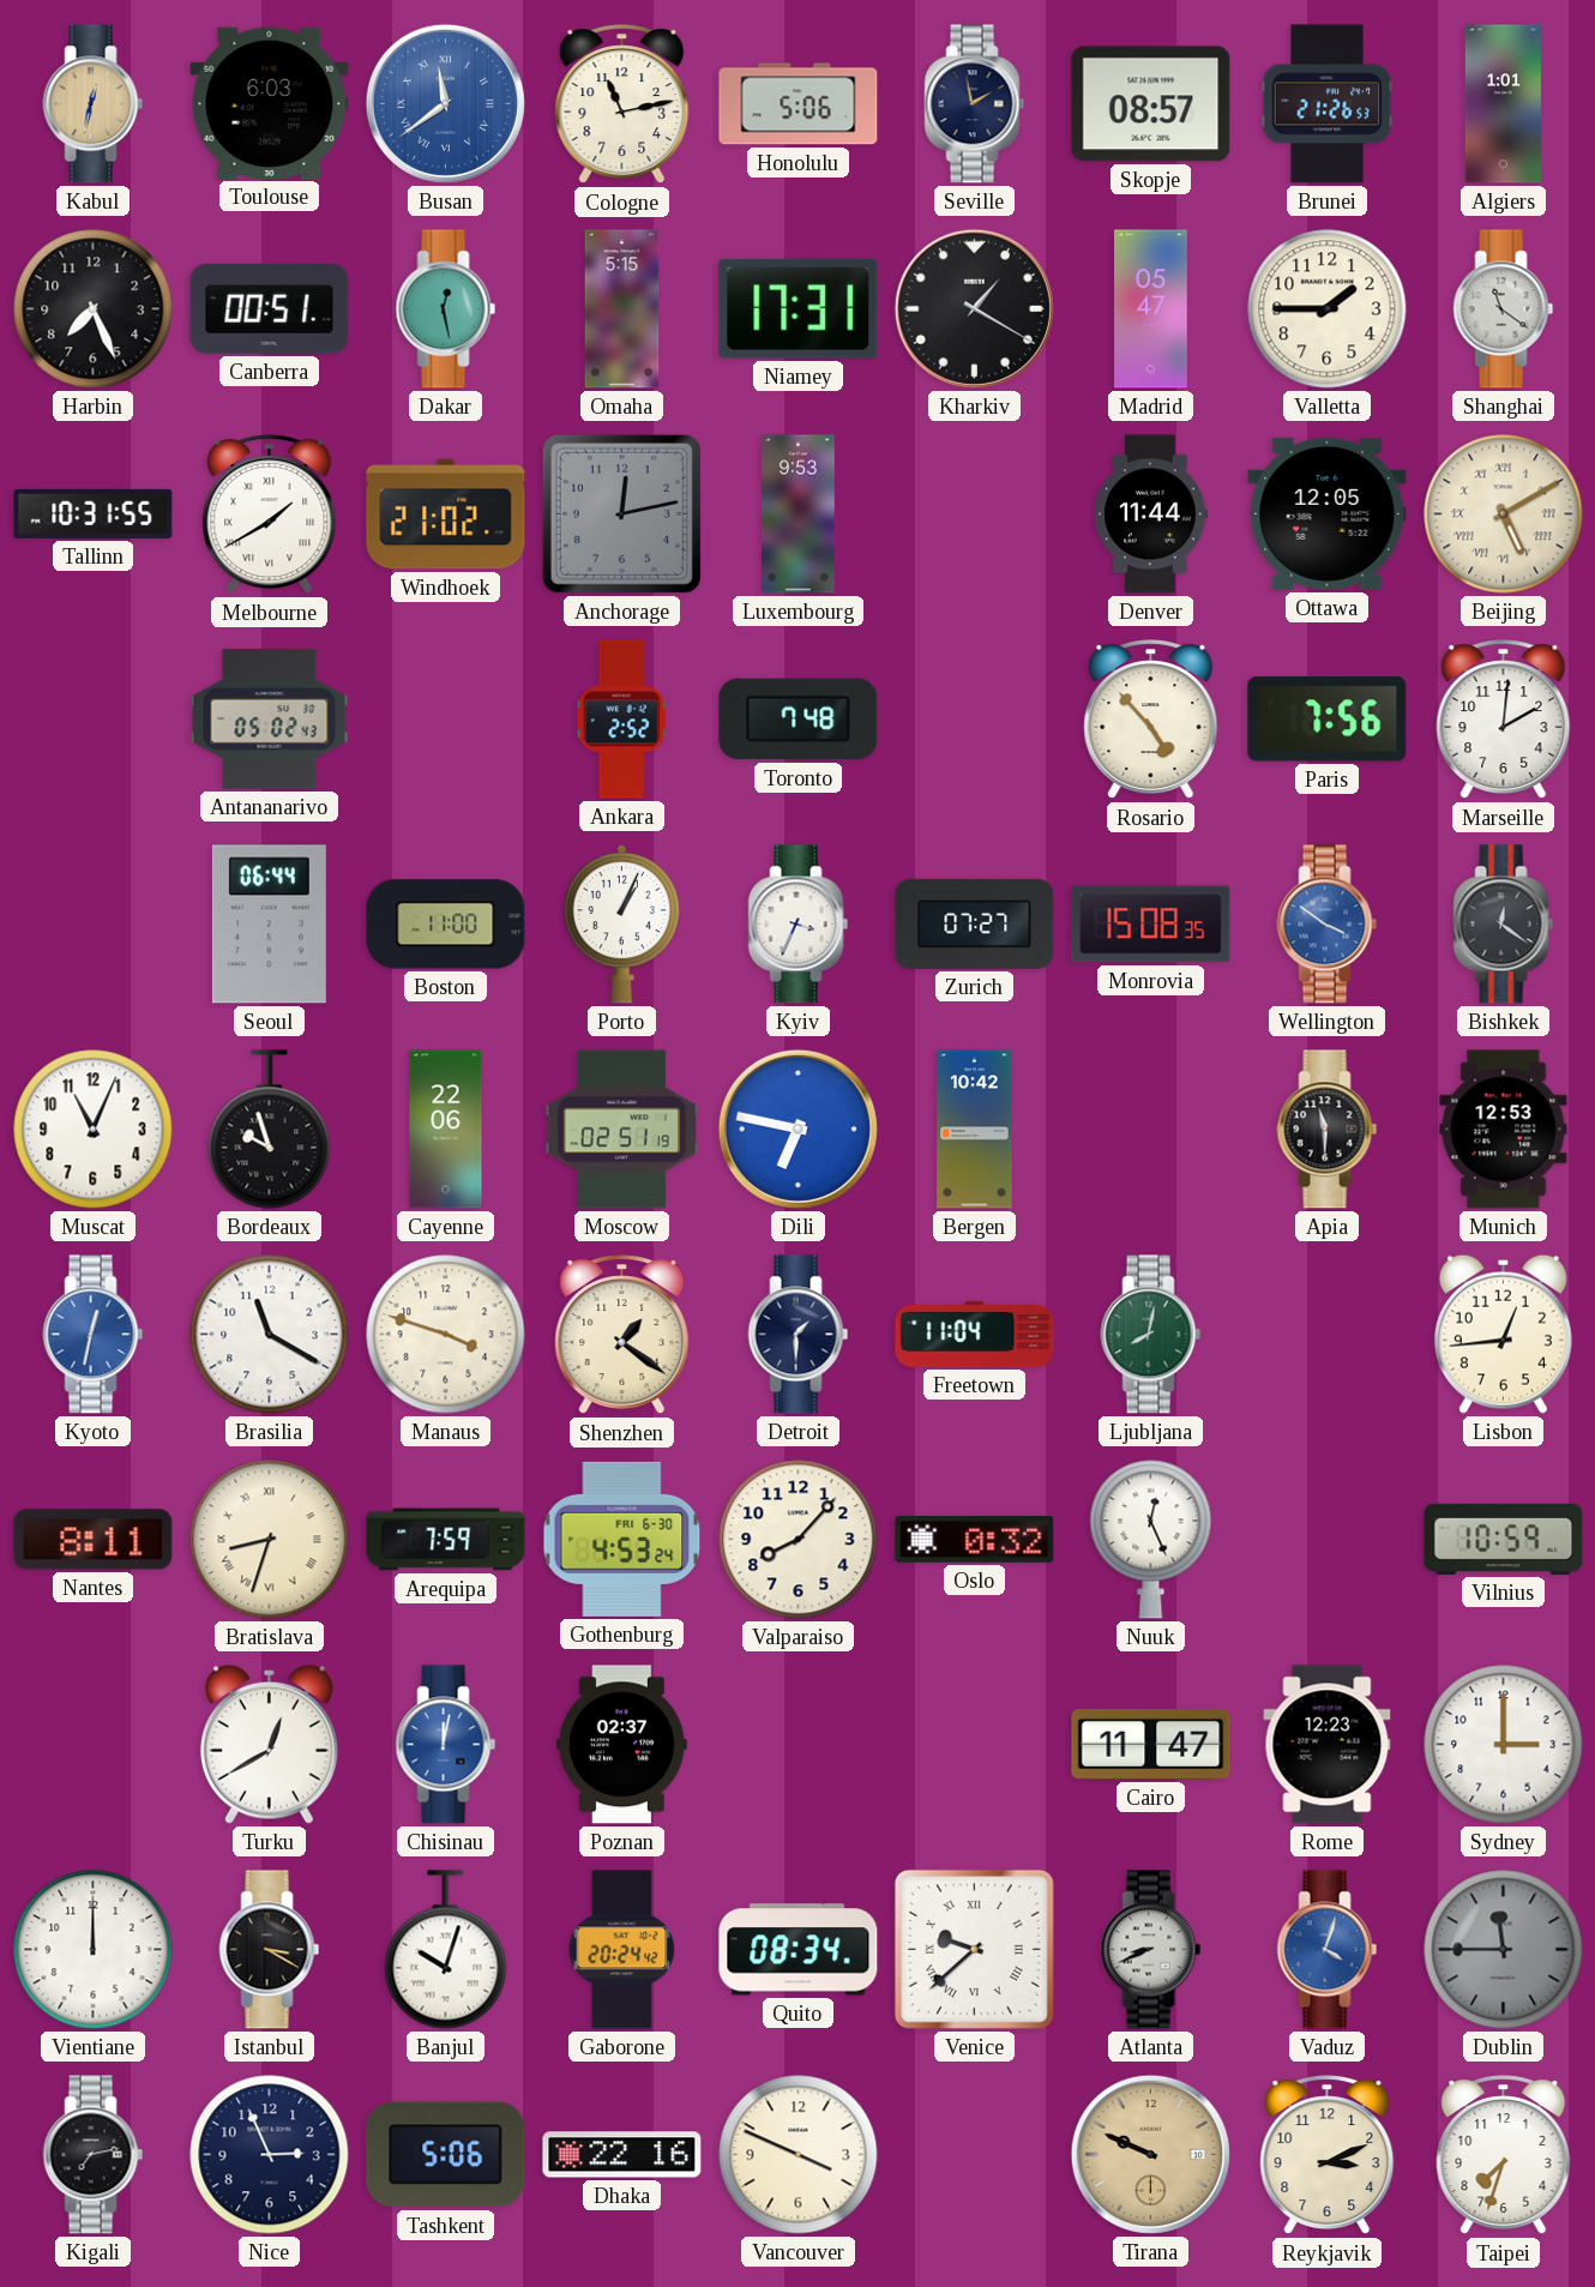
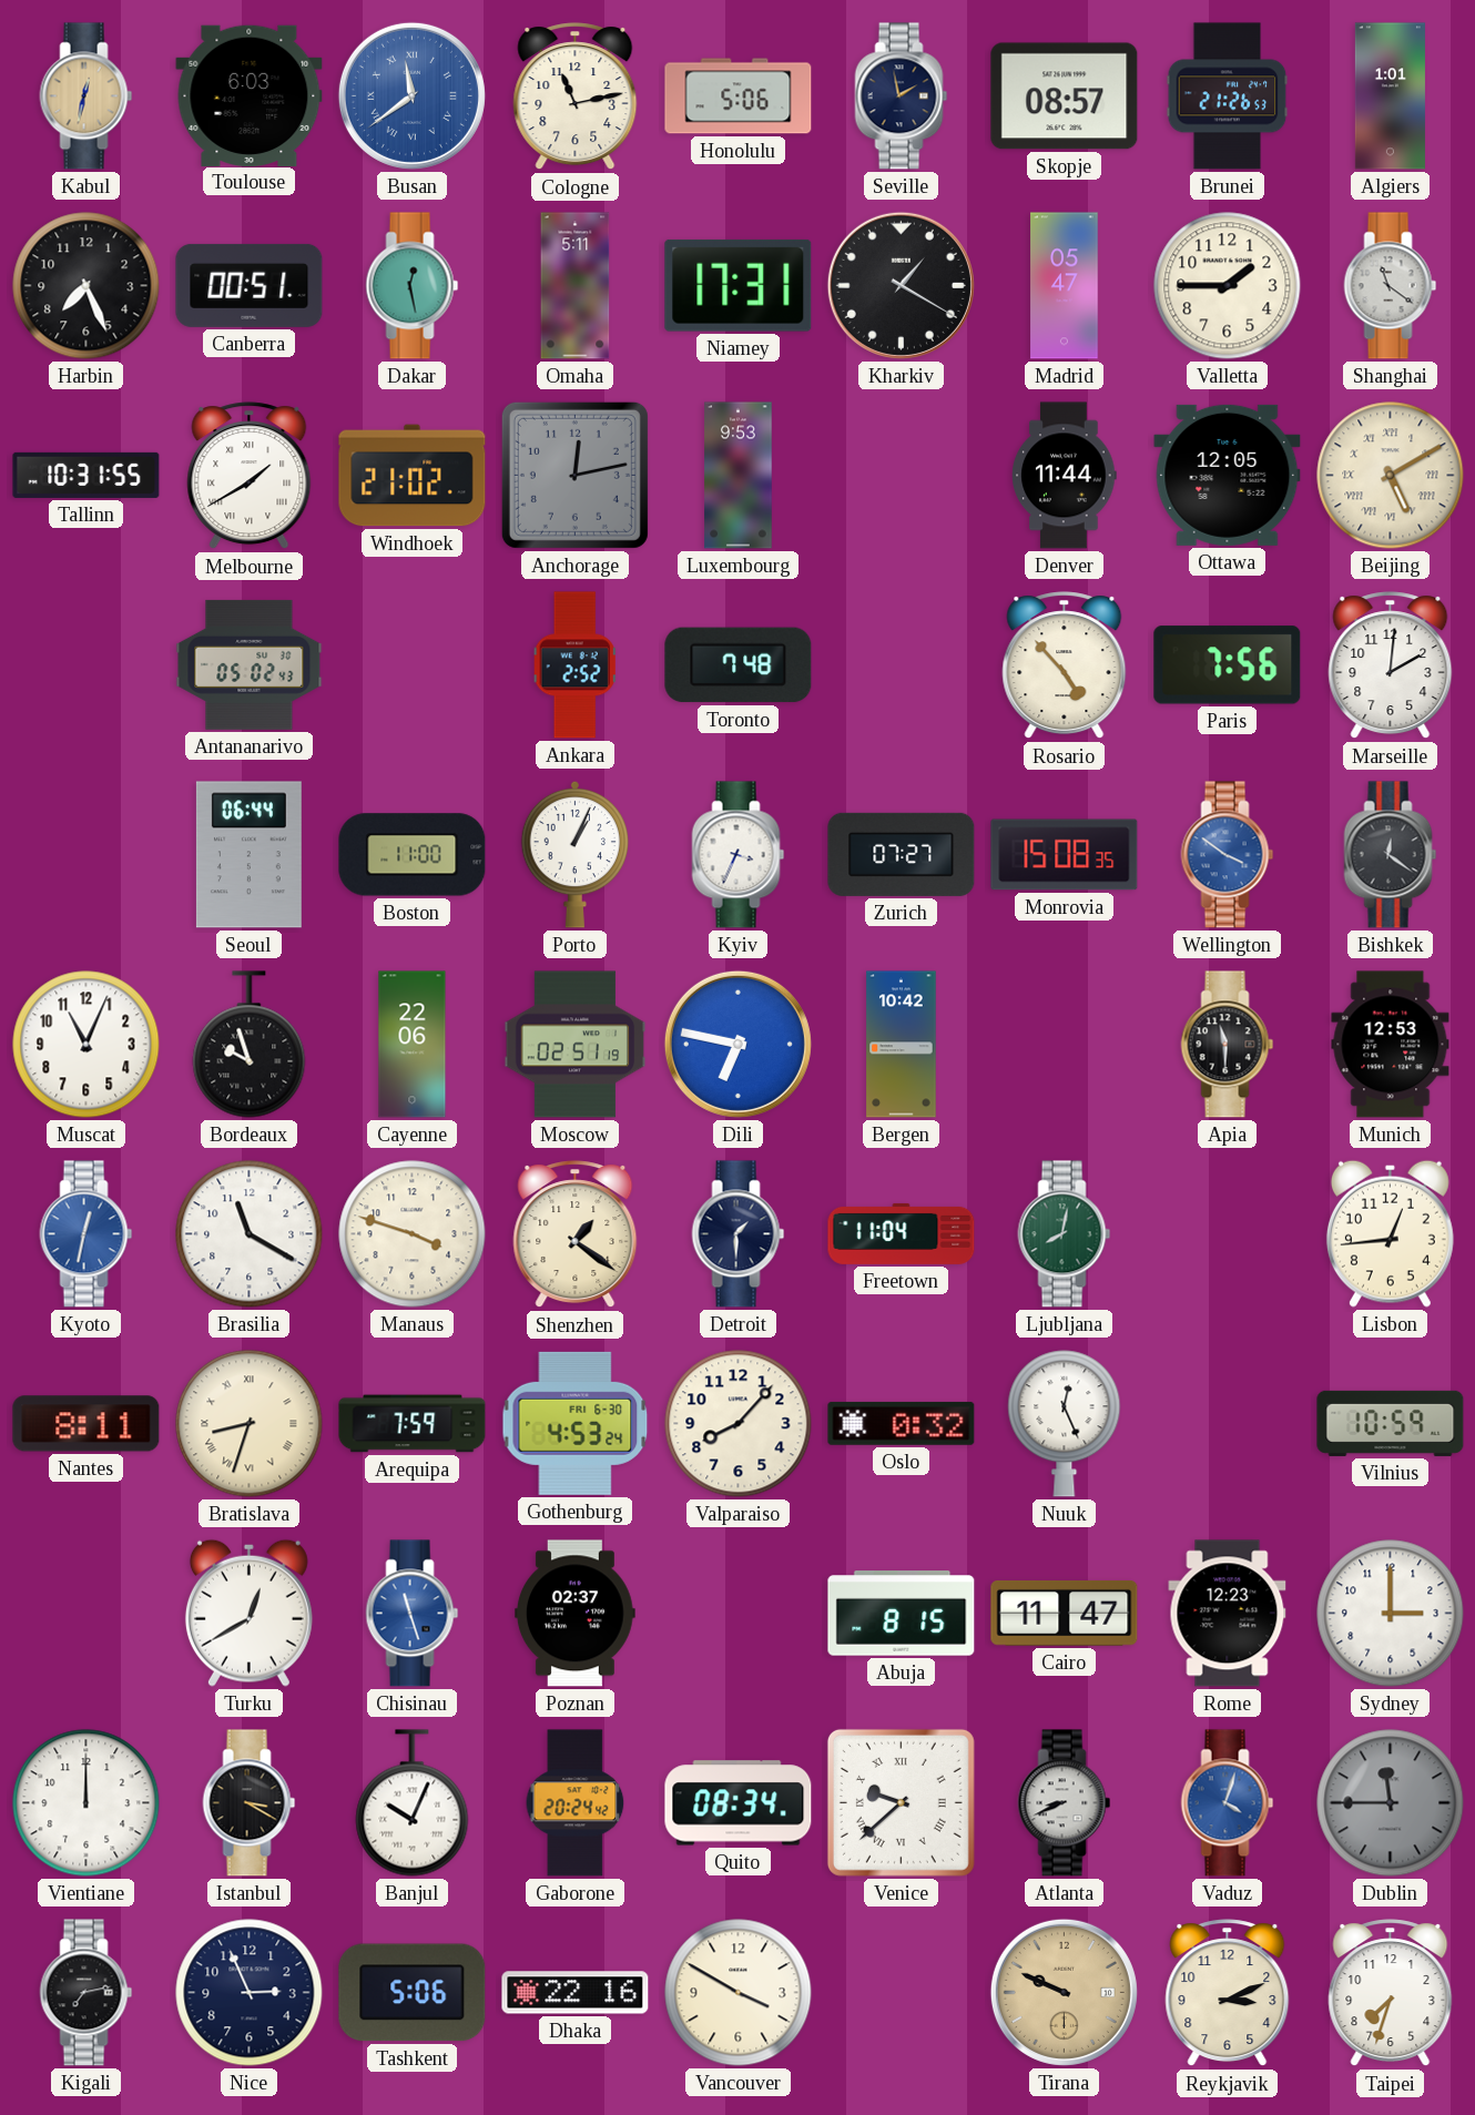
Omaha: 5:15 -> 5:11 (576, 286)
Chisinau: 12:02 -> 11:27 (413, 1614)
Abuja: none -> 8:15 (902, 1614)
Banjul: 10:03 -> 10:04 (413, 1803)
Vancouver: 3:49 -> 3:50 (739, 1993)
